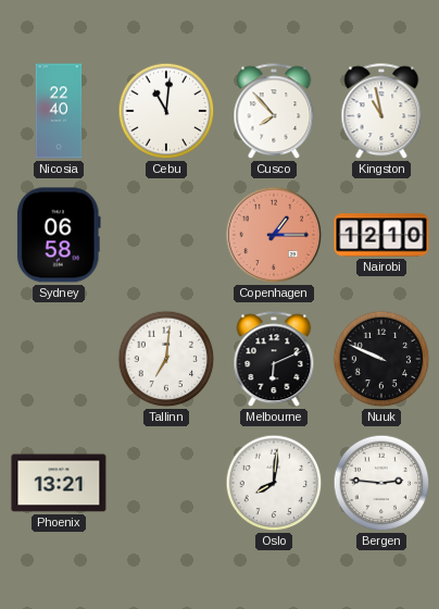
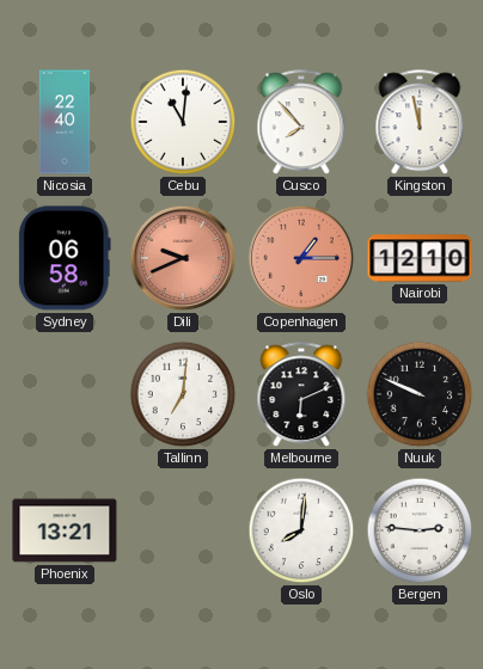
Kingston: 10:58 -> 11:58 (420, 123)
Dili: none -> 9:41 (183, 258)
